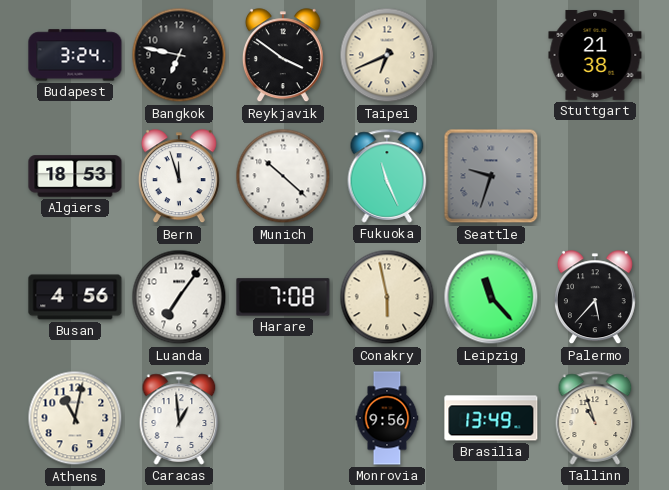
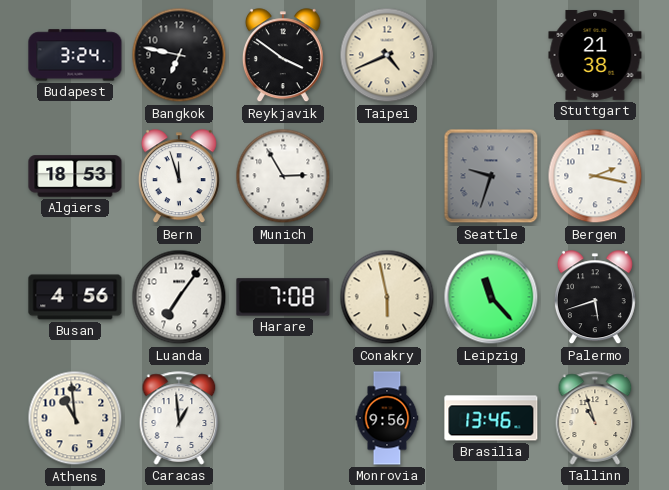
Taipei: 6:41 -> 4:41 (387, 55)
Munich: 10:22 -> 2:55 (283, 176)
Fukuoka: 11:26 -> none (387, 176)
Bergen: none -> 2:17 (595, 176)
Palermo: 5:37 -> 5:42 (595, 298)
Athens: 11:02 -> 10:59 (75, 418)
Brasilia: 13:49 -> 13:46 (491, 418)
